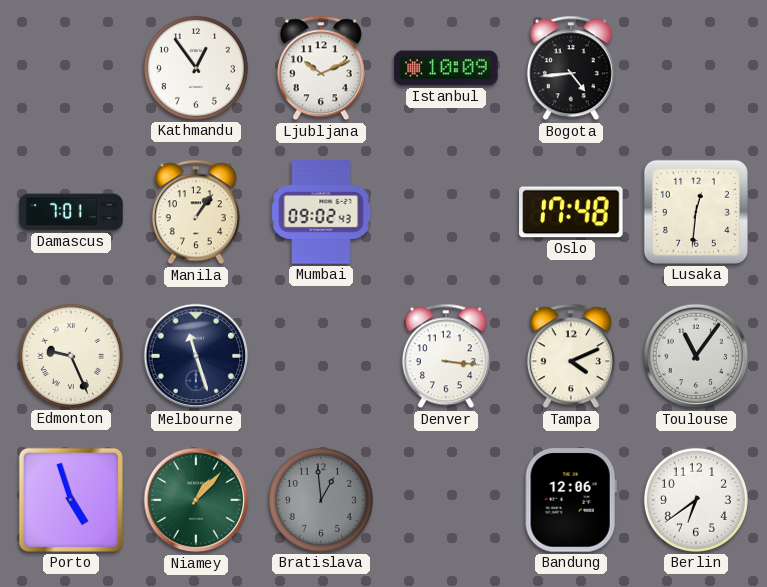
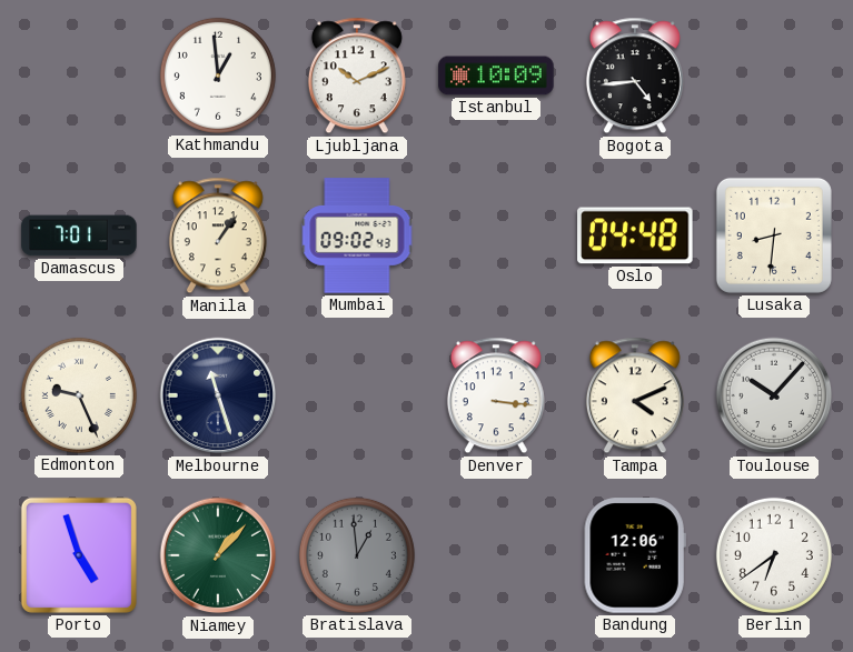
Kathmandu: 12:54 -> 12:59 (218, 76)
Oslo: 17:48 -> 04:48 (635, 235)
Lusaka: 12:31 -> 8:31 (774, 235)
Toulouse: 11:06 -> 10:07 (774, 395)
